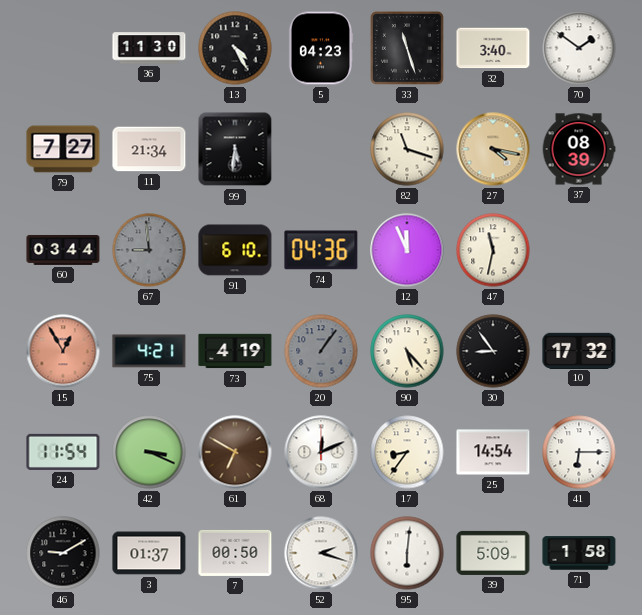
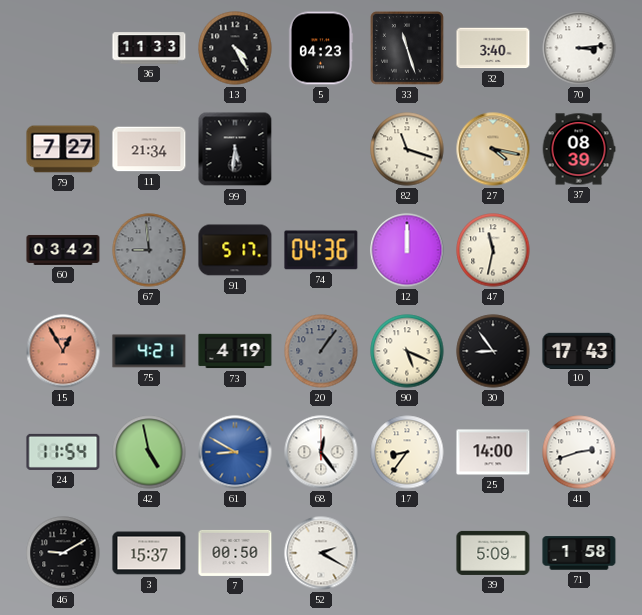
36: 11:30 -> 11:33 (149, 48)
70: 1:51 -> 3:14 (579, 48)
60: 03:44 -> 03:42 (63, 250)
91: 6:10 -> 5:17 (235, 250)
12: 11:56 -> 12:00 (407, 250)
90: 5:23 -> 5:19 (407, 351)
10: 17:32 -> 17:43 (579, 350)
42: 3:19 -> 4:58 (149, 452)
61: 6:50 -> 8:50 (235, 452)
61 dial: brown -> blue (235, 452)
68: 12:11 -> 12:24 (321, 452)
25: 14:54 -> 14:00 (493, 452)
41: 6:15 -> 2:42 (579, 452)
3: 01:37 -> 15:37 (149, 553)
52: 2:18 -> 2:20 (321, 553)
95: 6:01 -> none (407, 553)
